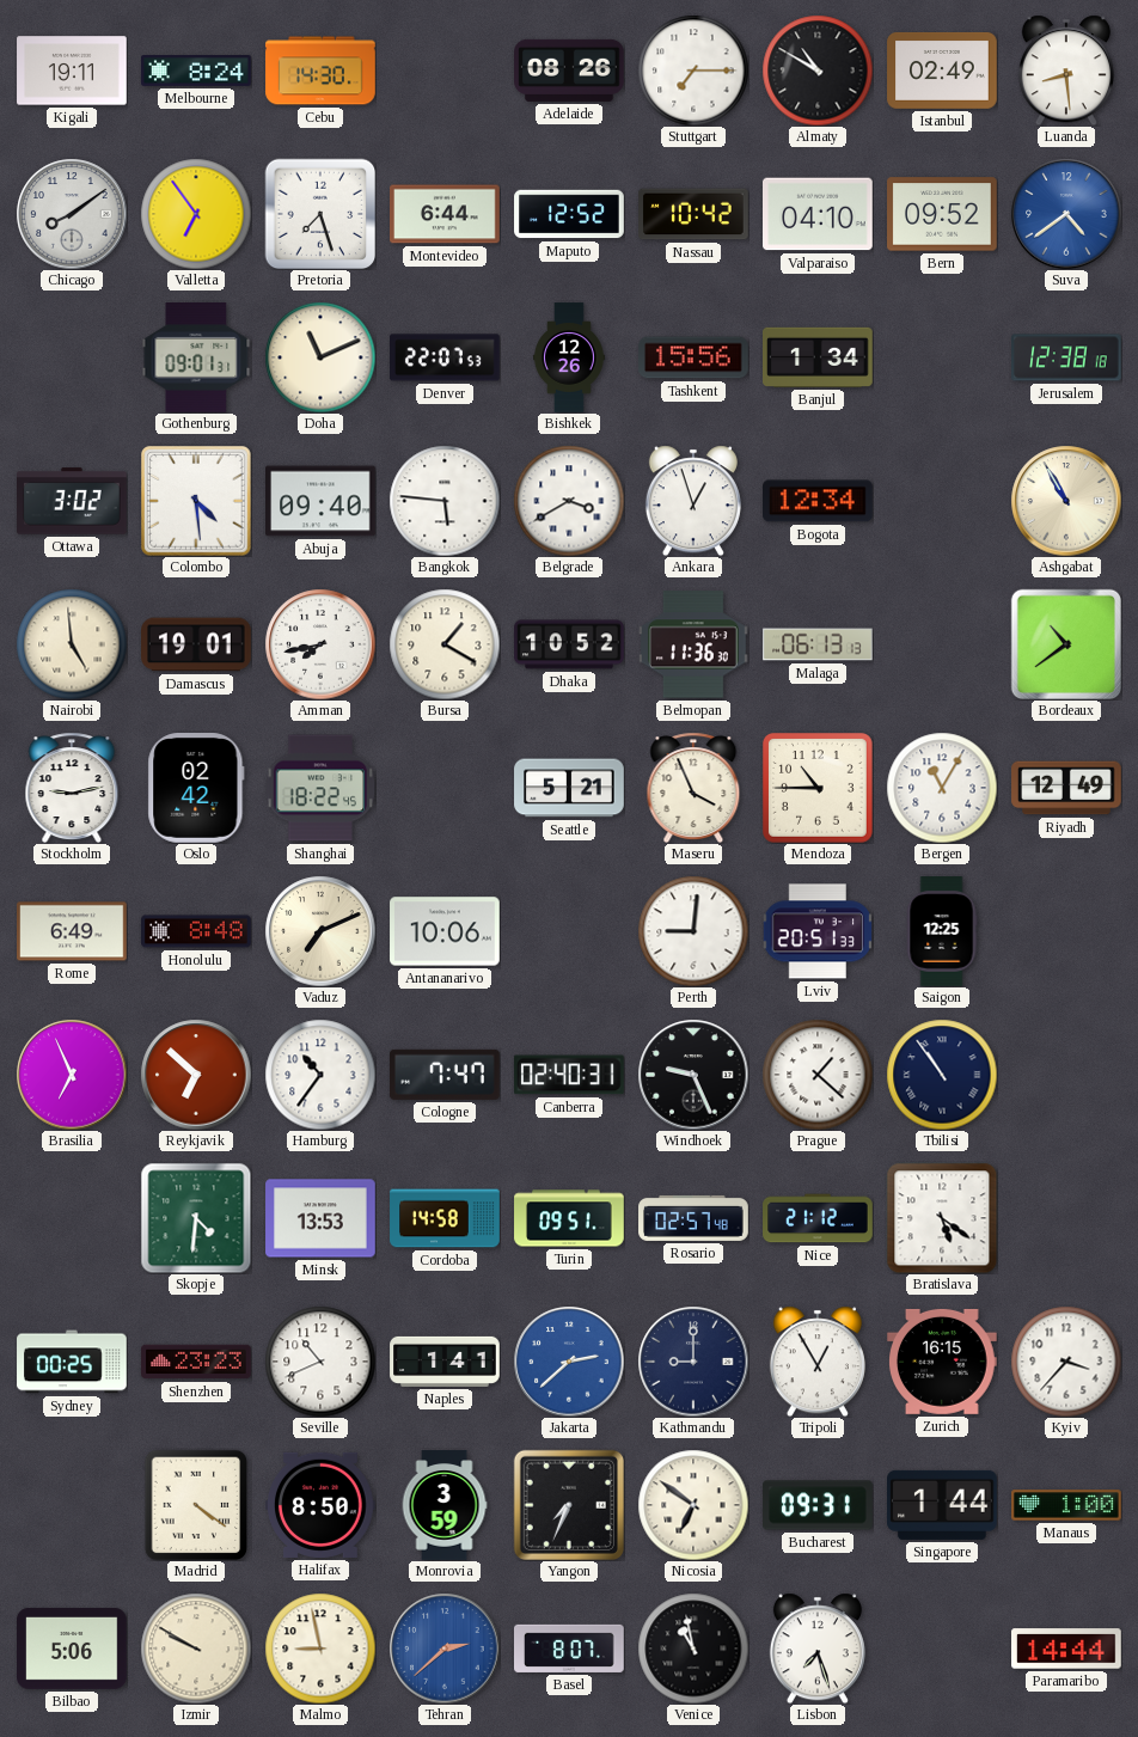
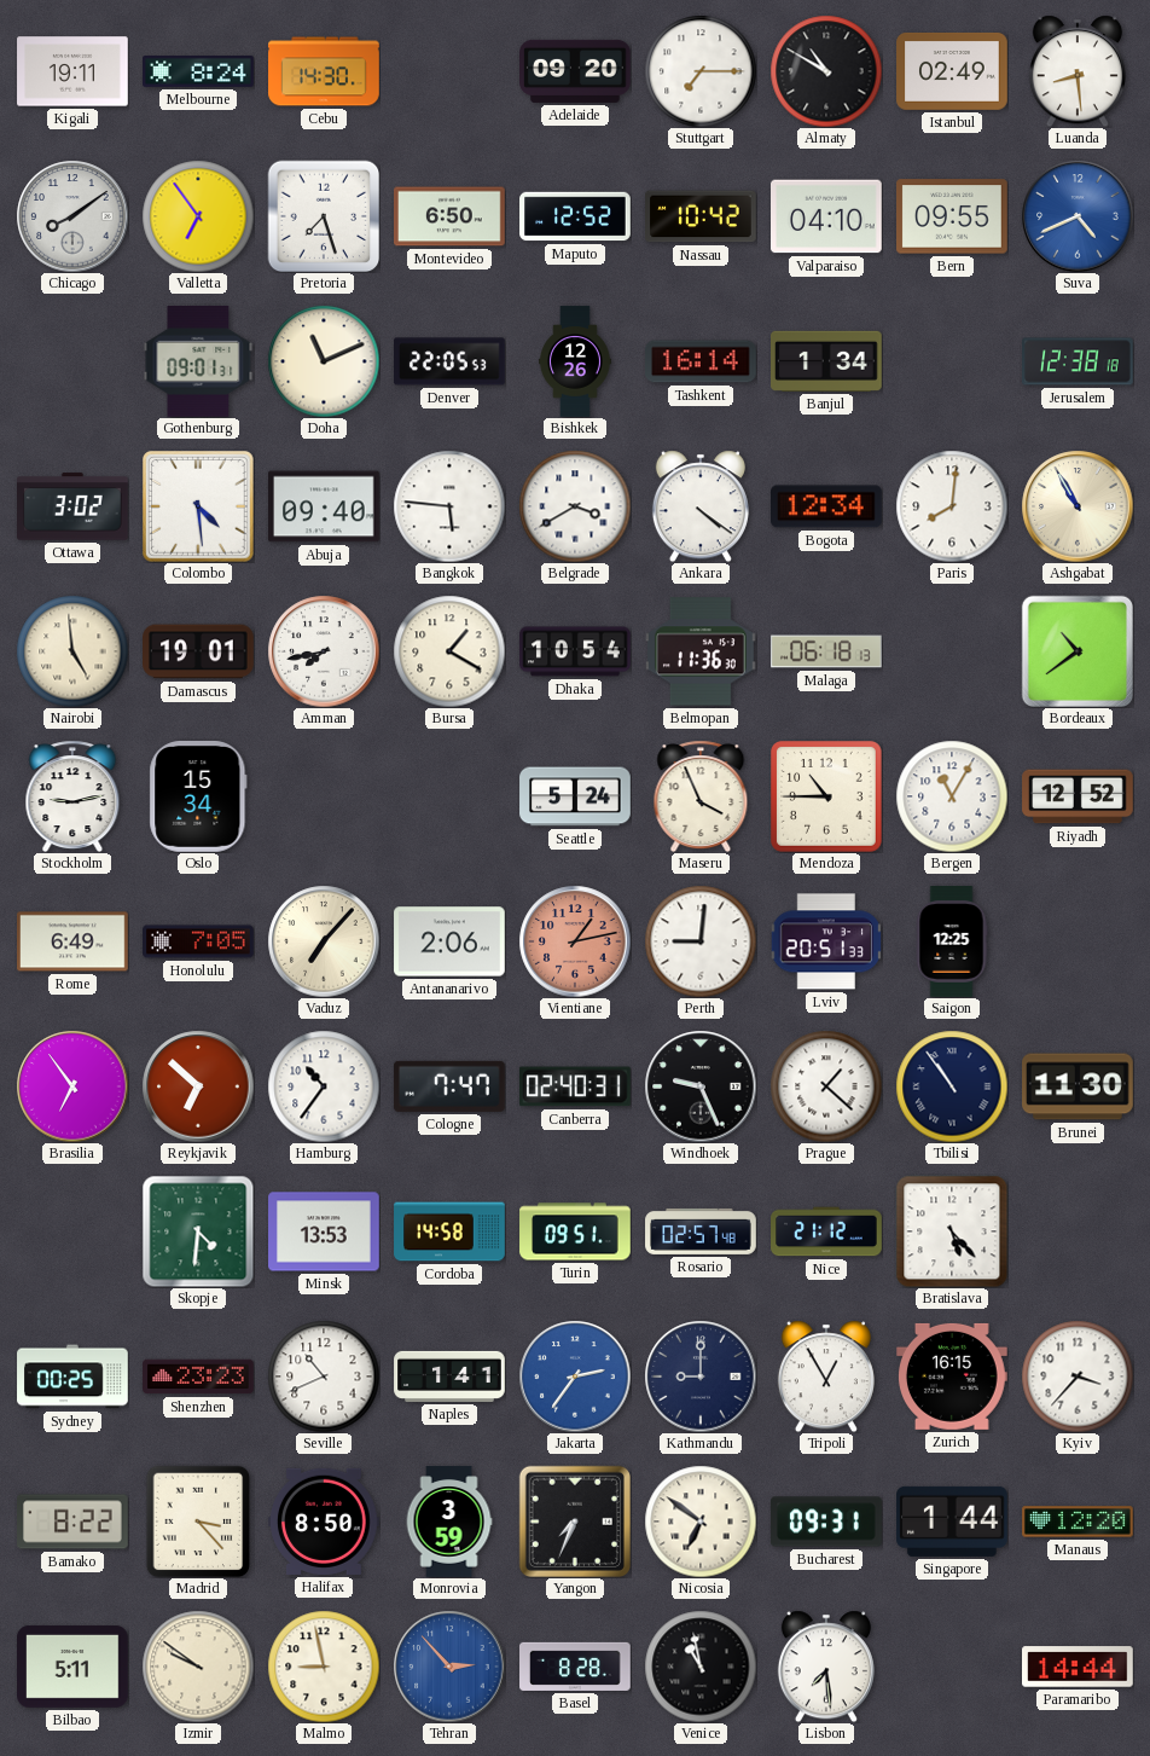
Adelaide: 08:26 -> 09:20 (576, 71)
Montevideo: 6:44 -> 6:50 (449, 216)
Bern: 09:52 -> 09:55 (953, 216)
Suva: 4:39 -> 4:41 (1078, 216)
Denver: 22:07 -> 22:05 (451, 361)
Tashkent: 15:56 -> 16:14 (701, 361)
Ankara: 12:57 -> 4:21 (701, 506)
Paris: none -> 8:01 (952, 506)
Dhaka: 10:52 -> 10:54 (575, 651)
Malaga: 06:13 -> 06:18 (826, 651)
Oslo: 02:42 -> 15:34 (198, 798)
Shanghai: 18:22 -> none (320, 788)
Seattle: 5:21 -> 5:24 (575, 796)
Riyadh: 12:49 -> 12:52 (1078, 796)
Honolulu: 8:48 -> 7:05 (198, 941)
Vaduz: 7:11 -> 7:07 (324, 941)
Antananarivo: 10:06 -> 2:06 (449, 941)
Vientiane: none -> 1:13 (575, 941)
Brasilia: 6:56 -> 6:54 (72, 1086)
Brunei: none -> 11:30 (1078, 1086)
Bratislava: 5:21 -> 5:23 (952, 1231)
Jakarta: 2:38 -> 2:36 (575, 1377)
Bamako: none -> 8:22 (72, 1522)
Madrid: 4:21 -> 3:23 (198, 1522)
Manaus: 1:00 -> 12:20 (1078, 1522)
Bilbao: 5:06 -> 5:11 (74, 1667)
Izmir: 9:50 -> 9:51 (198, 1667)
Tehran: 2:38 -> 2:53 (449, 1667)
Basel: 8:07 -> 8:28 (576, 1667)
Lisbon: 7:27 -> 7:29 (826, 1667)
